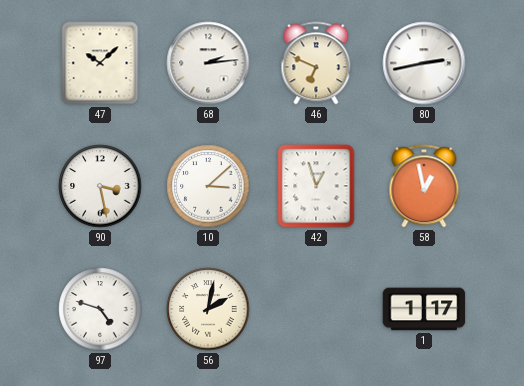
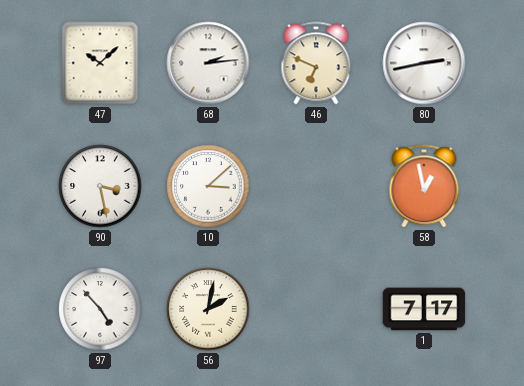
42: 12:57 -> none (316, 186)
97: 4:48 -> 4:53 (100, 309)
1: 1:17 -> 7:17 (424, 309)
